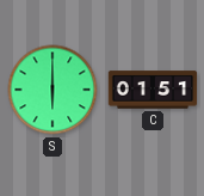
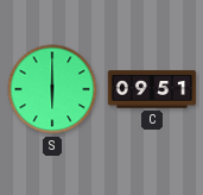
C: 01:51 -> 09:51 (152, 89)
